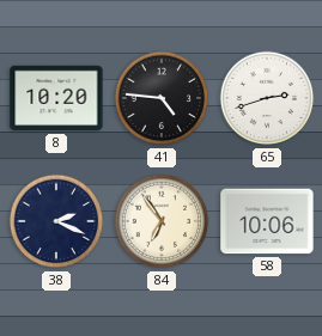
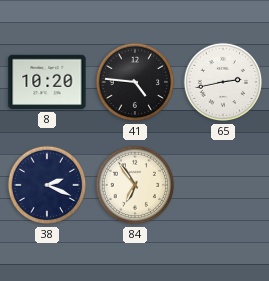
65: 2:42 -> 2:43 (223, 82)
58: 10:06 -> none (267, 221)
